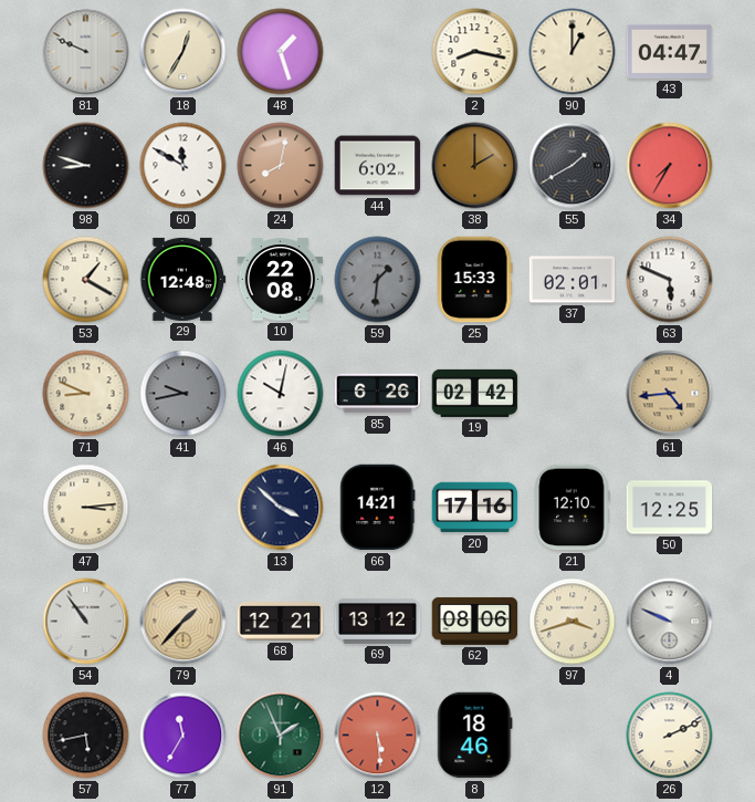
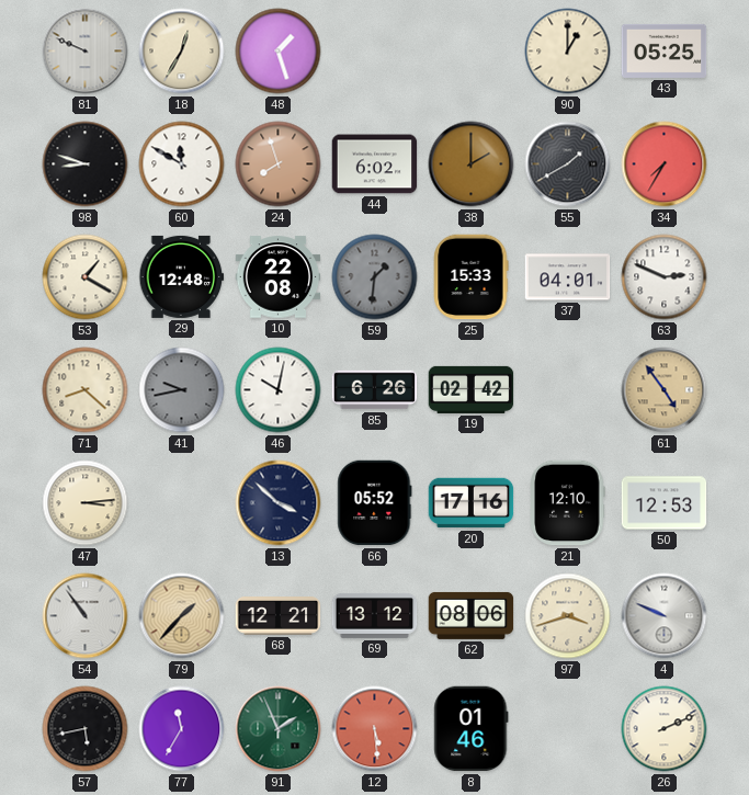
2: 8:17 -> none (475, 52)
43: 04:47 -> 05:25 (665, 50)
24: 8:02 -> 7:57 (279, 164)
37: 02:01 -> 04:01 (568, 277)
63: 5:49 -> 2:49 (665, 277)
71: 8:49 -> 8:22 (86, 390)
61: 4:44 -> 4:54 (665, 390)
66: 14:21 -> 05:52 (375, 503)
50: 12:25 -> 12:53 (665, 503)
8: 18:46 -> 01:46 (472, 729)
